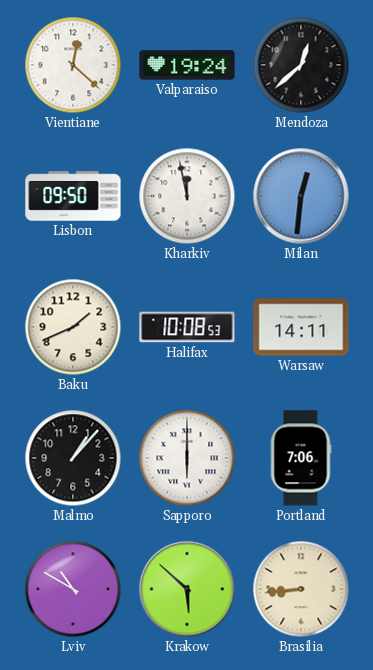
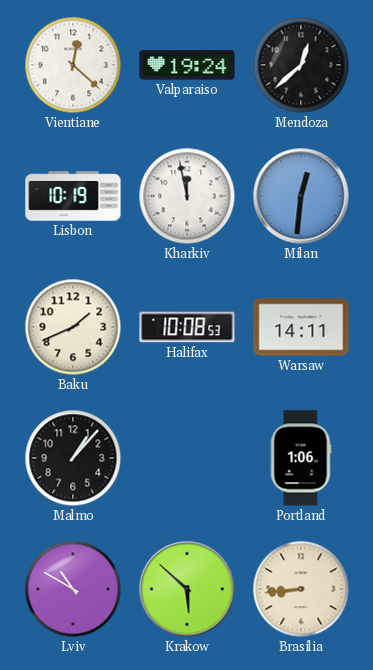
Lisbon: 09:50 -> 10:19 (73, 196)
Sapporo: 6:00 -> none (187, 458)
Portland: 7:06 -> 1:06 (301, 458)
